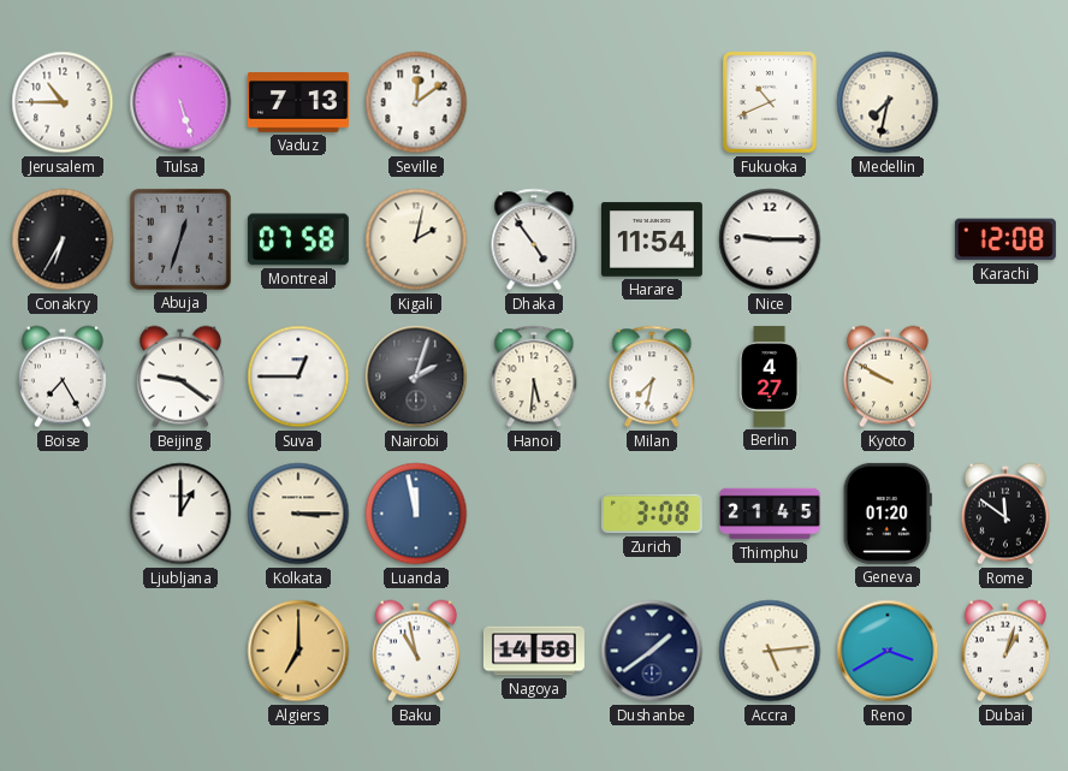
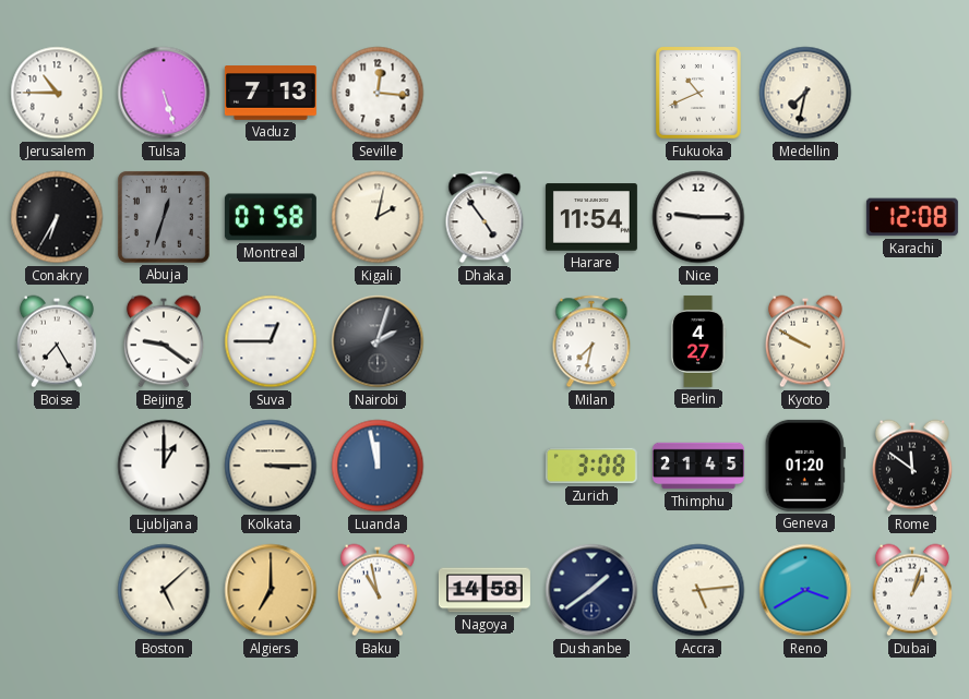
Seville: 12:09 -> 12:16 (378, 93)
Hanoi: 5:31 -> none (534, 376)
Boston: none -> 5:08 (164, 590)
